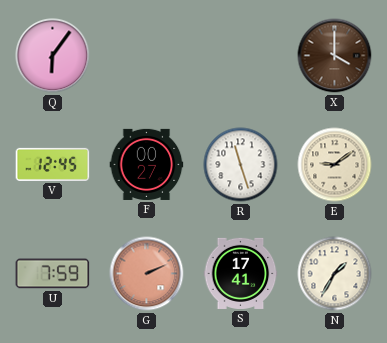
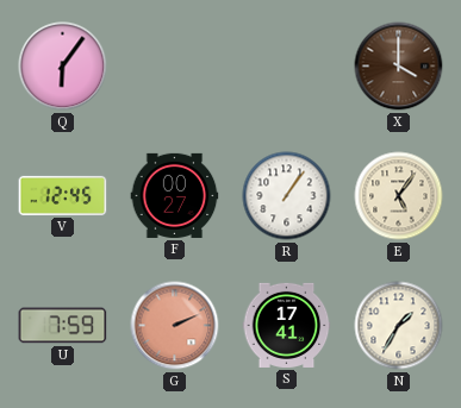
R: 11:27 -> 1:06 (287, 196)
E: 9:09 -> 5:06 (399, 196)
